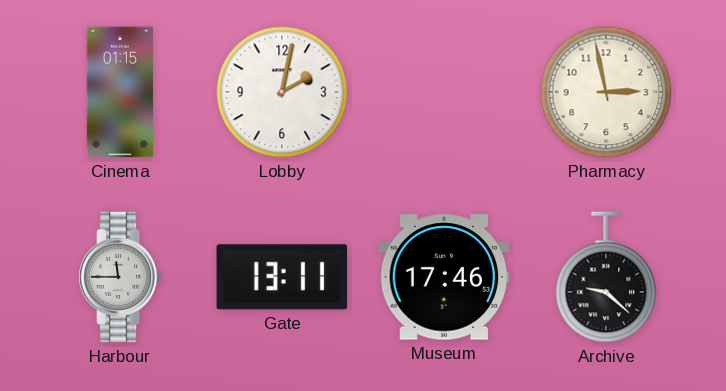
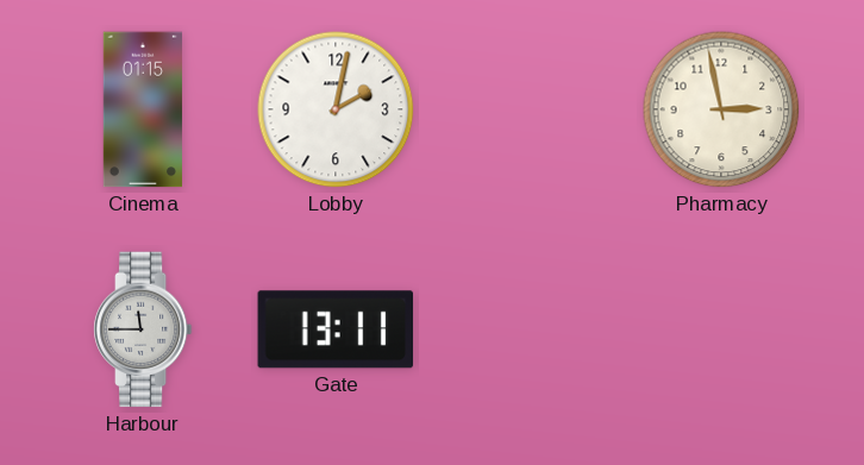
Museum: 17:46 -> none (444, 277)
Archive: 9:22 -> none (606, 277)
